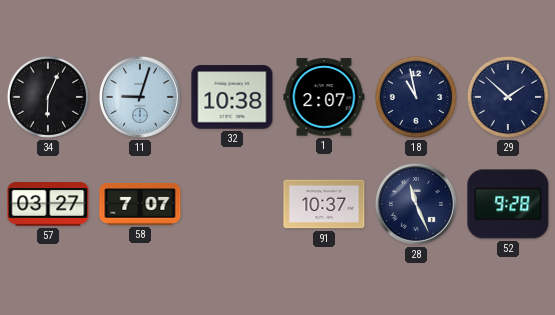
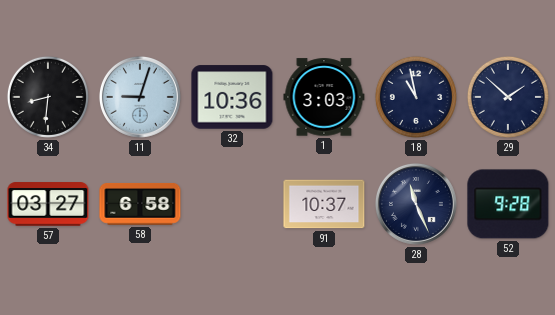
34: 6:04 -> 8:31 (48, 97)
32: 10:38 -> 10:36 (232, 97)
1: 2:07 -> 3:03 (324, 97)
58: 7:07 -> 6:58 (140, 204)
